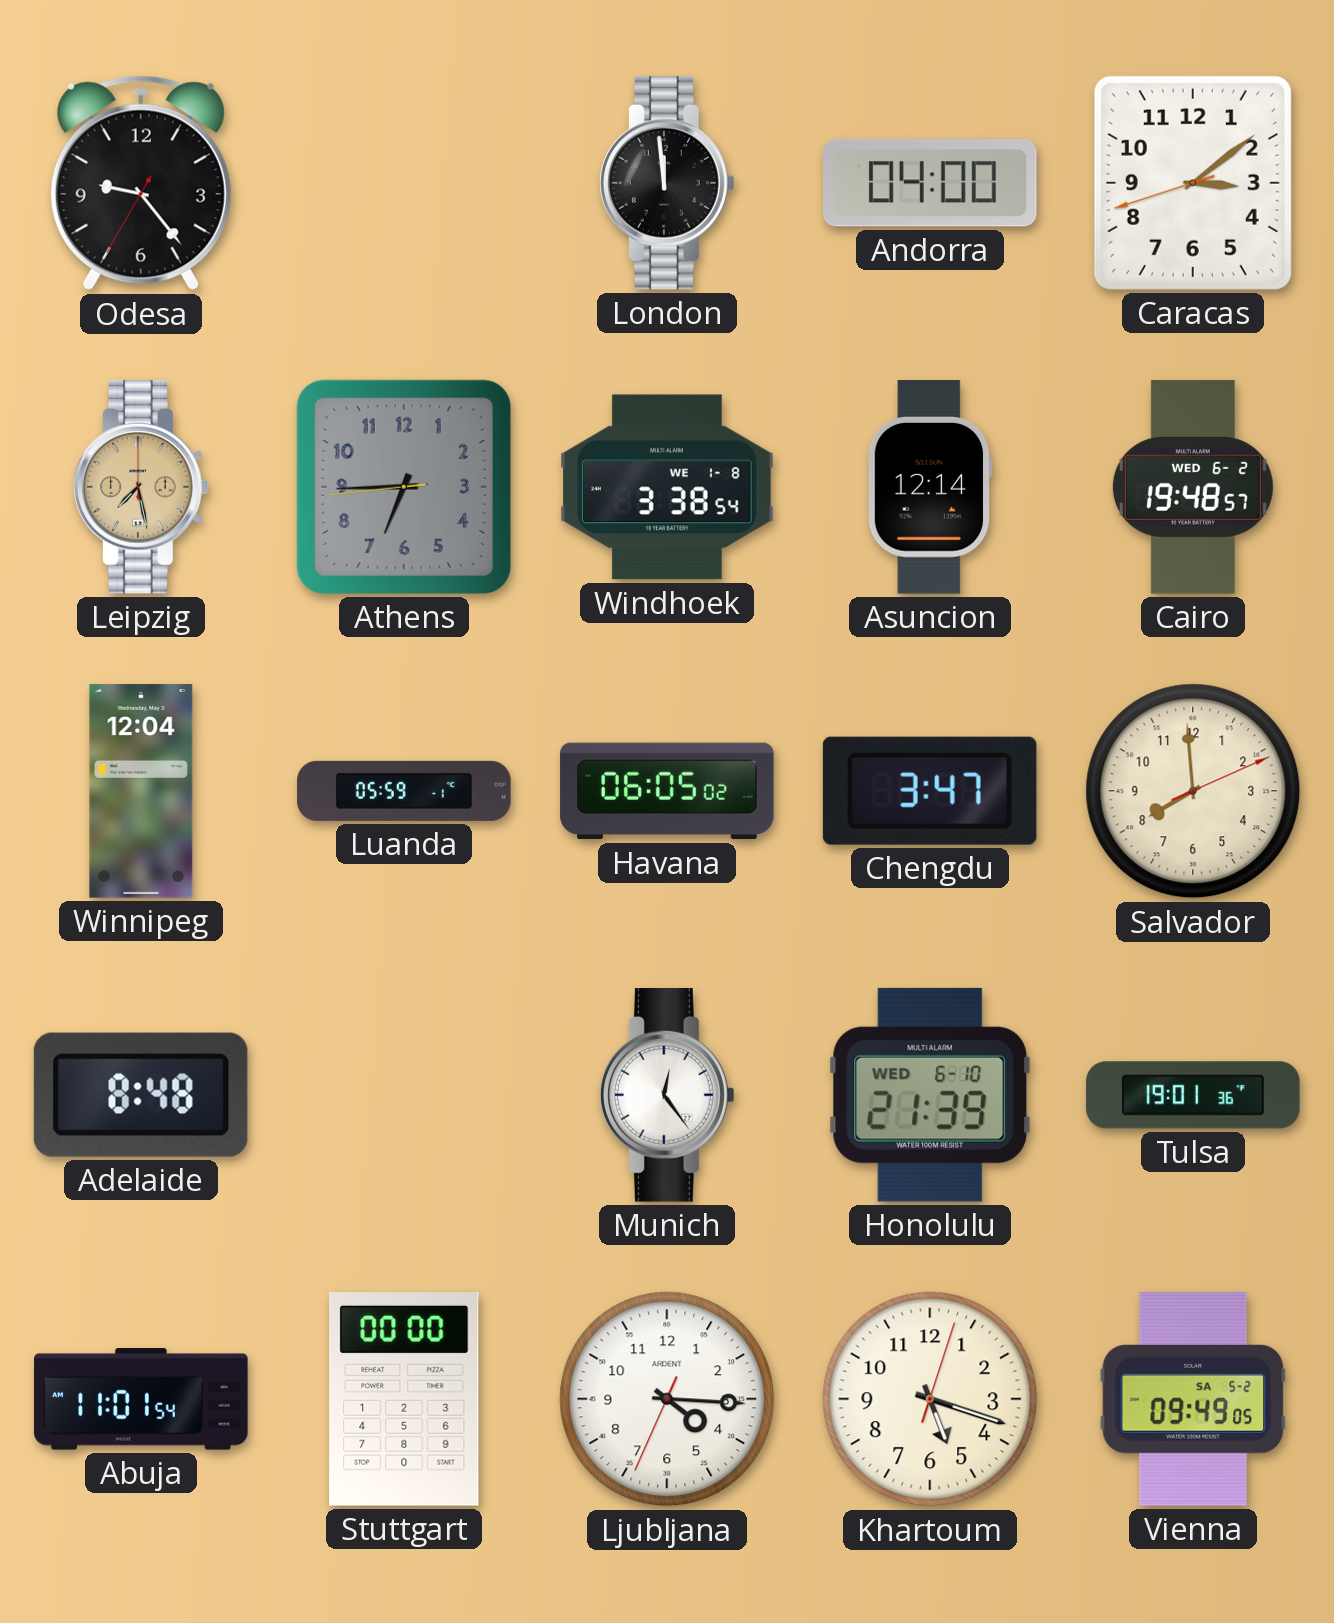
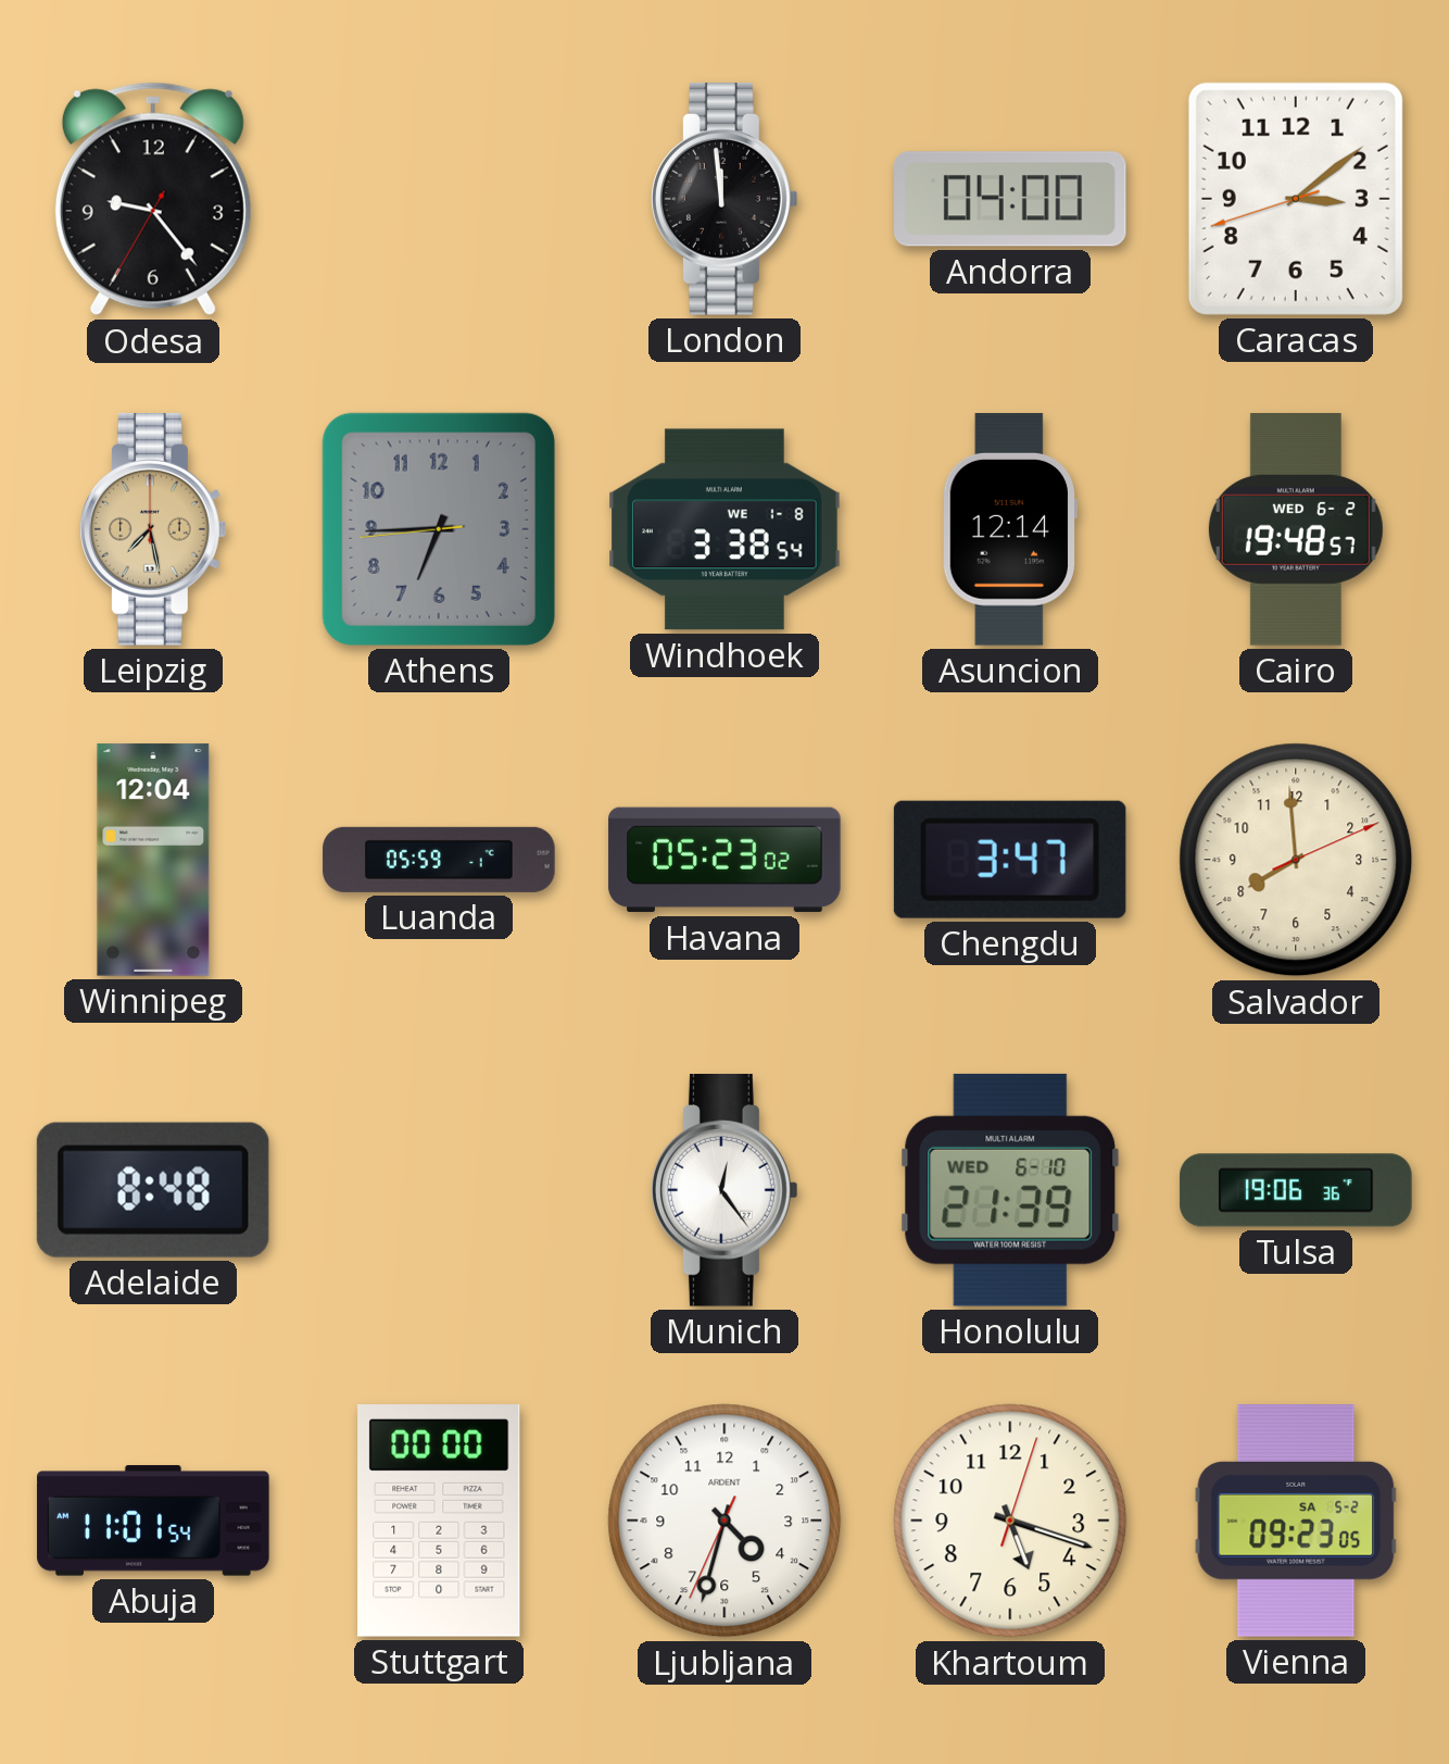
Havana: 06:05 -> 05:23 (724, 860)
Tulsa: 19:01 -> 19:06 (1296, 1190)
Ljubljana: 4:15 -> 4:32 (724, 1521)
Vienna: 09:49 -> 09:23 (1296, 1522)
